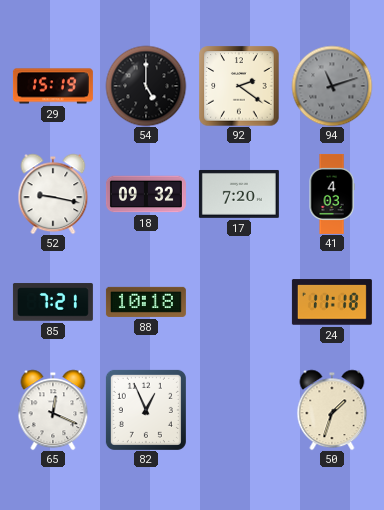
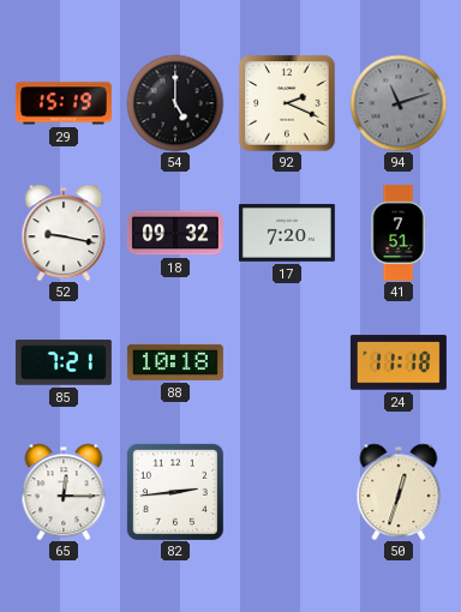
92: 2:21 -> 2:19 (287, 103)
41: 4:03 -> 7:51 (399, 233)
65: 12:19 -> 12:15 (64, 492)
82: 12:56 -> 2:44 (175, 492)
50: 1:33 -> 12:33 (399, 492)
